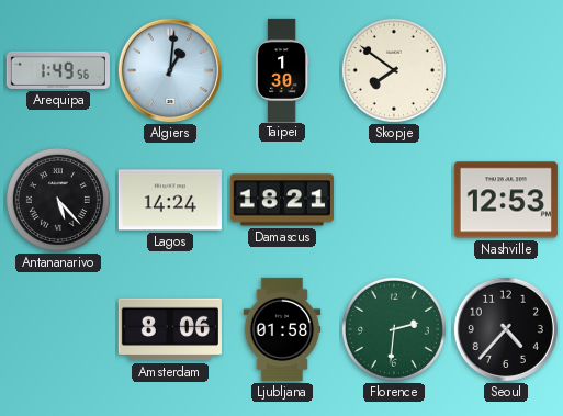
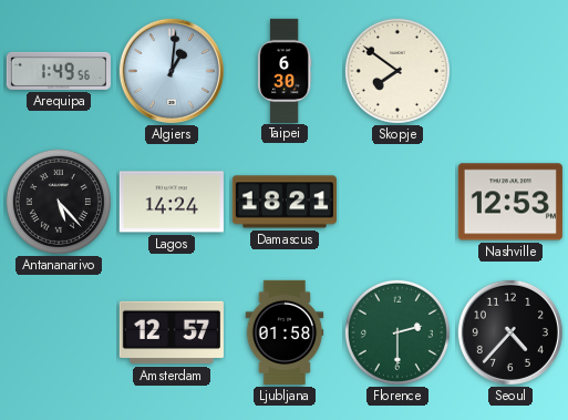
Taipei: 1:30 -> 6:30 (285, 70)
Amsterdam: 8:06 -> 12:57 (172, 332)
Florence: 2:31 -> 2:30 (397, 332)
